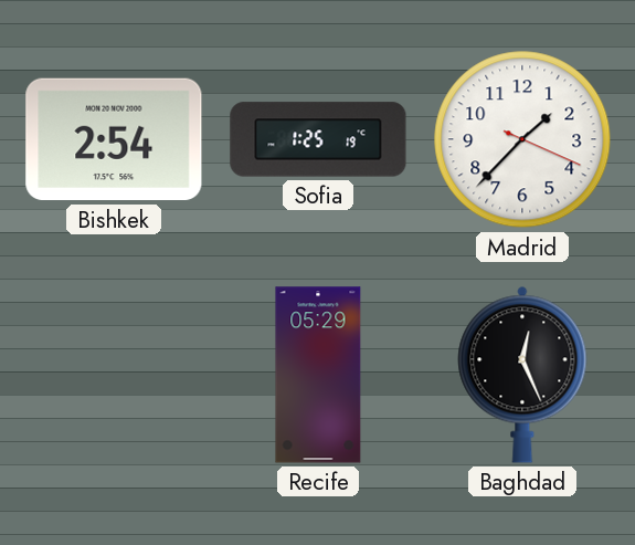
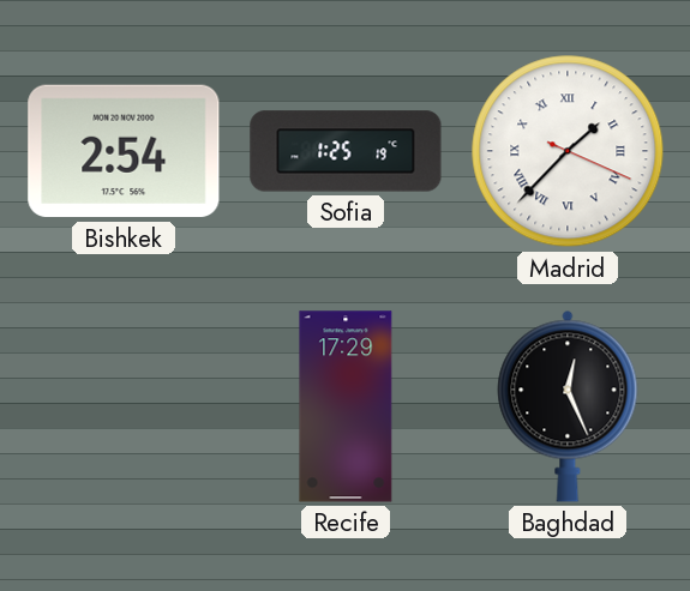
Madrid numerals: Arabic -> Roman (568, 151)
Recife: 05:29 -> 17:29 (346, 406)
